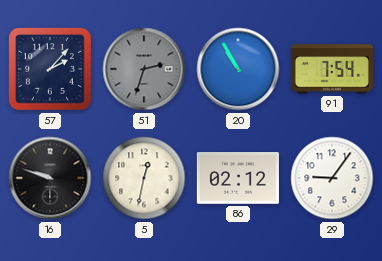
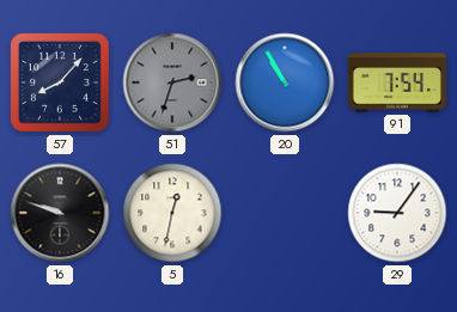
57: 2:07 -> 8:07 (60, 82)
86: 02:12 -> none (238, 179)
